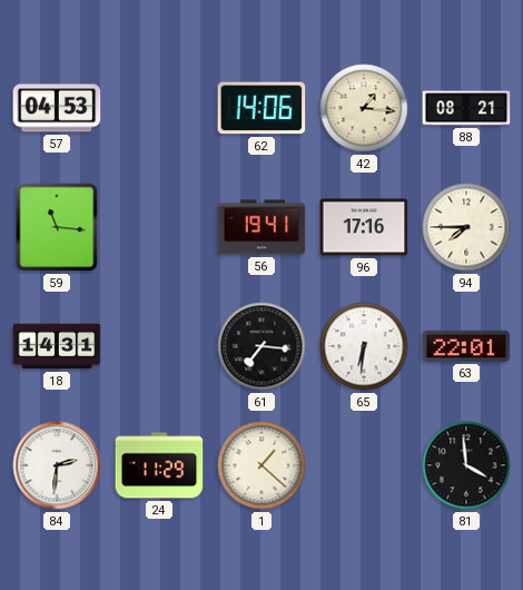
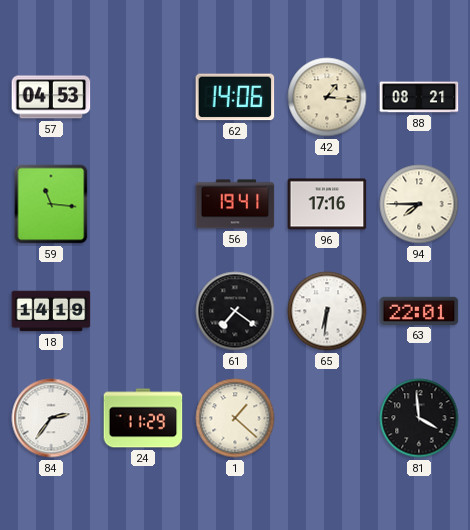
18: 14:31 -> 14:19 (51, 311)
61: 7:16 -> 7:21 (235, 311)
84: 2:31 -> 2:36 (51, 418)
